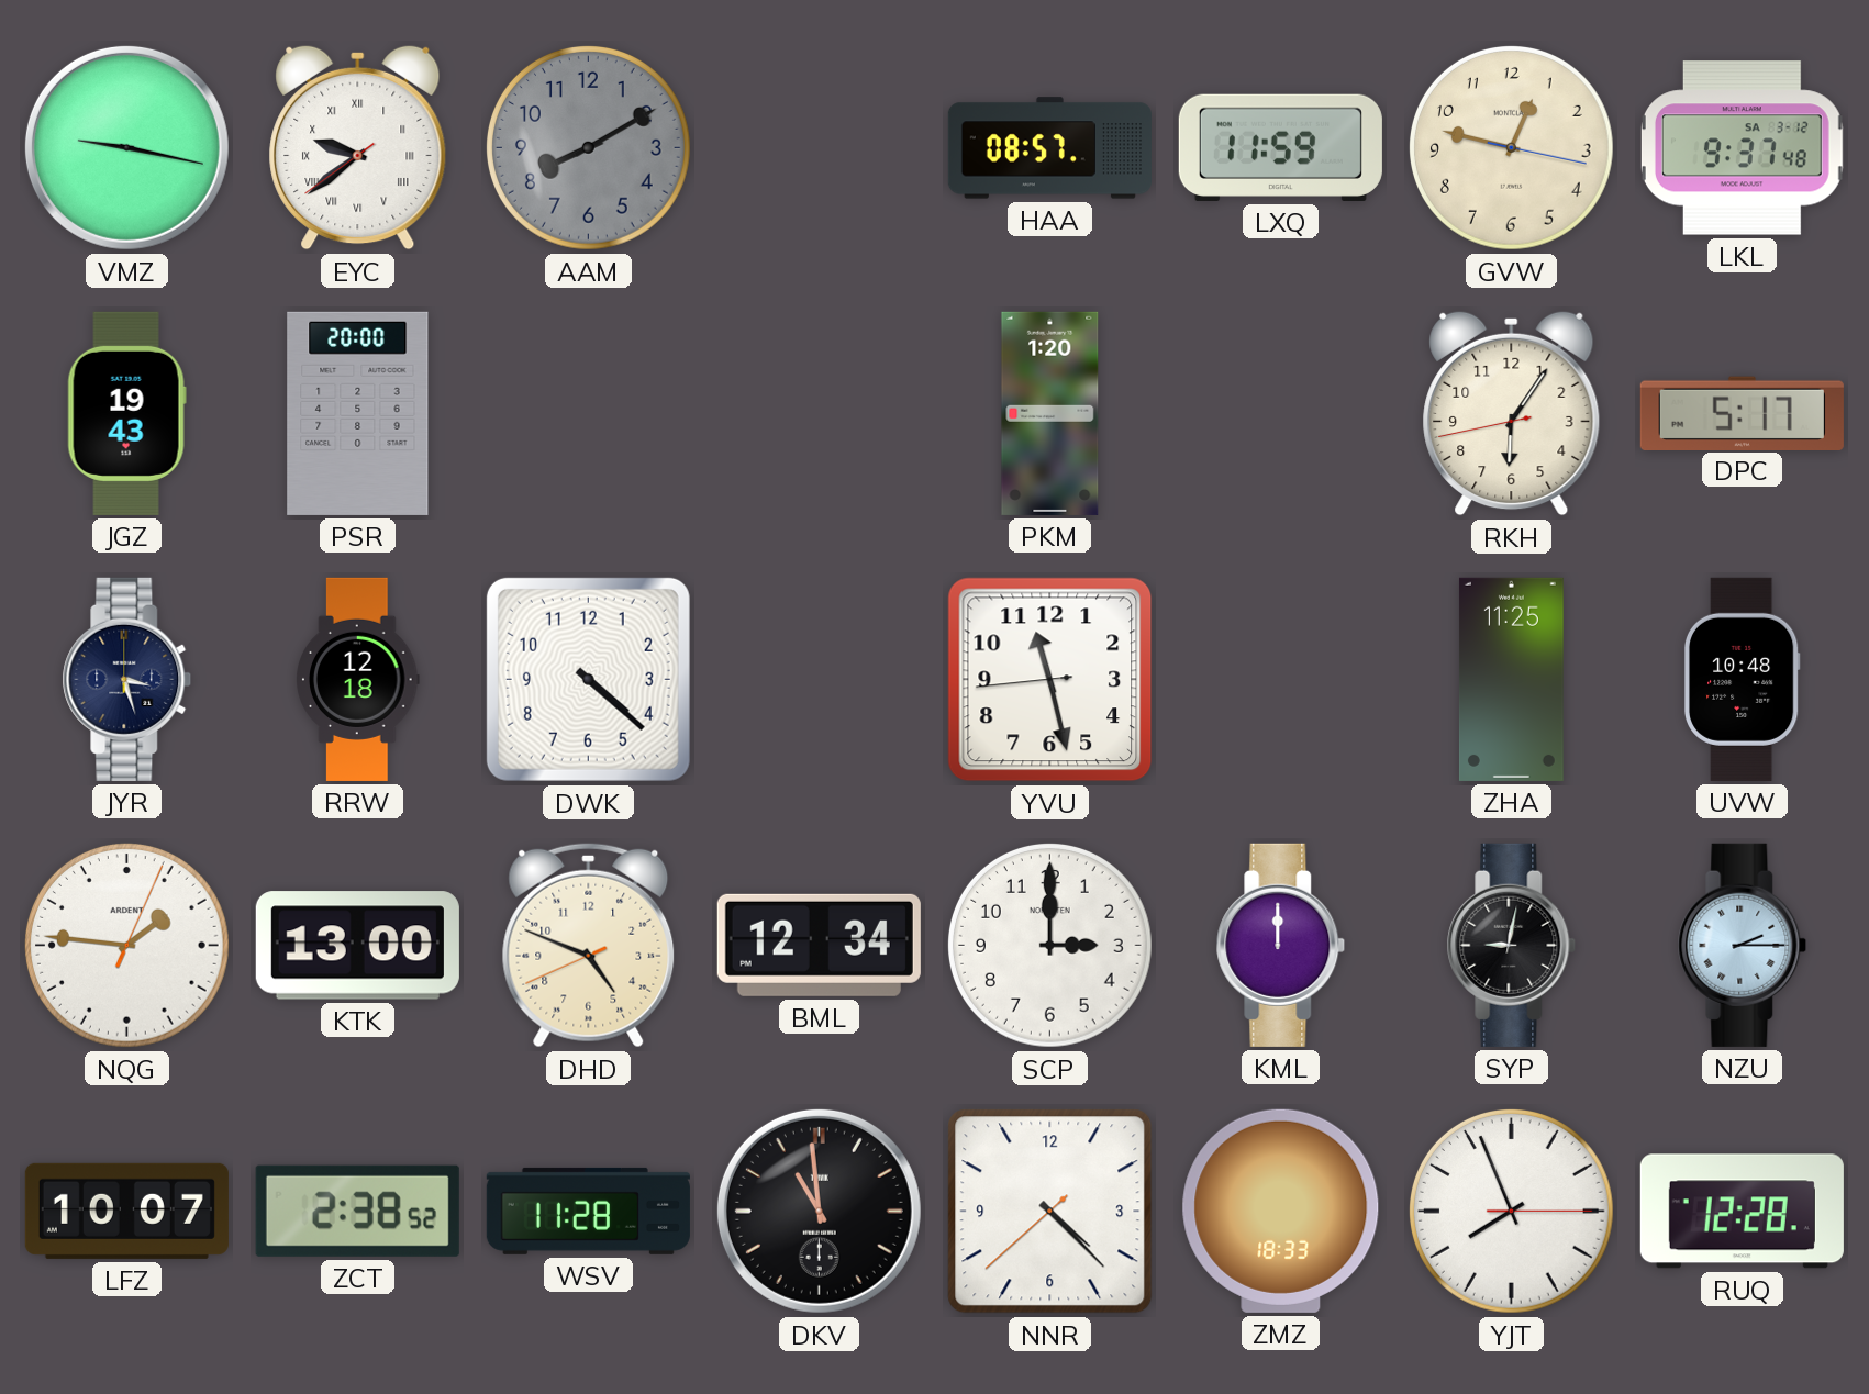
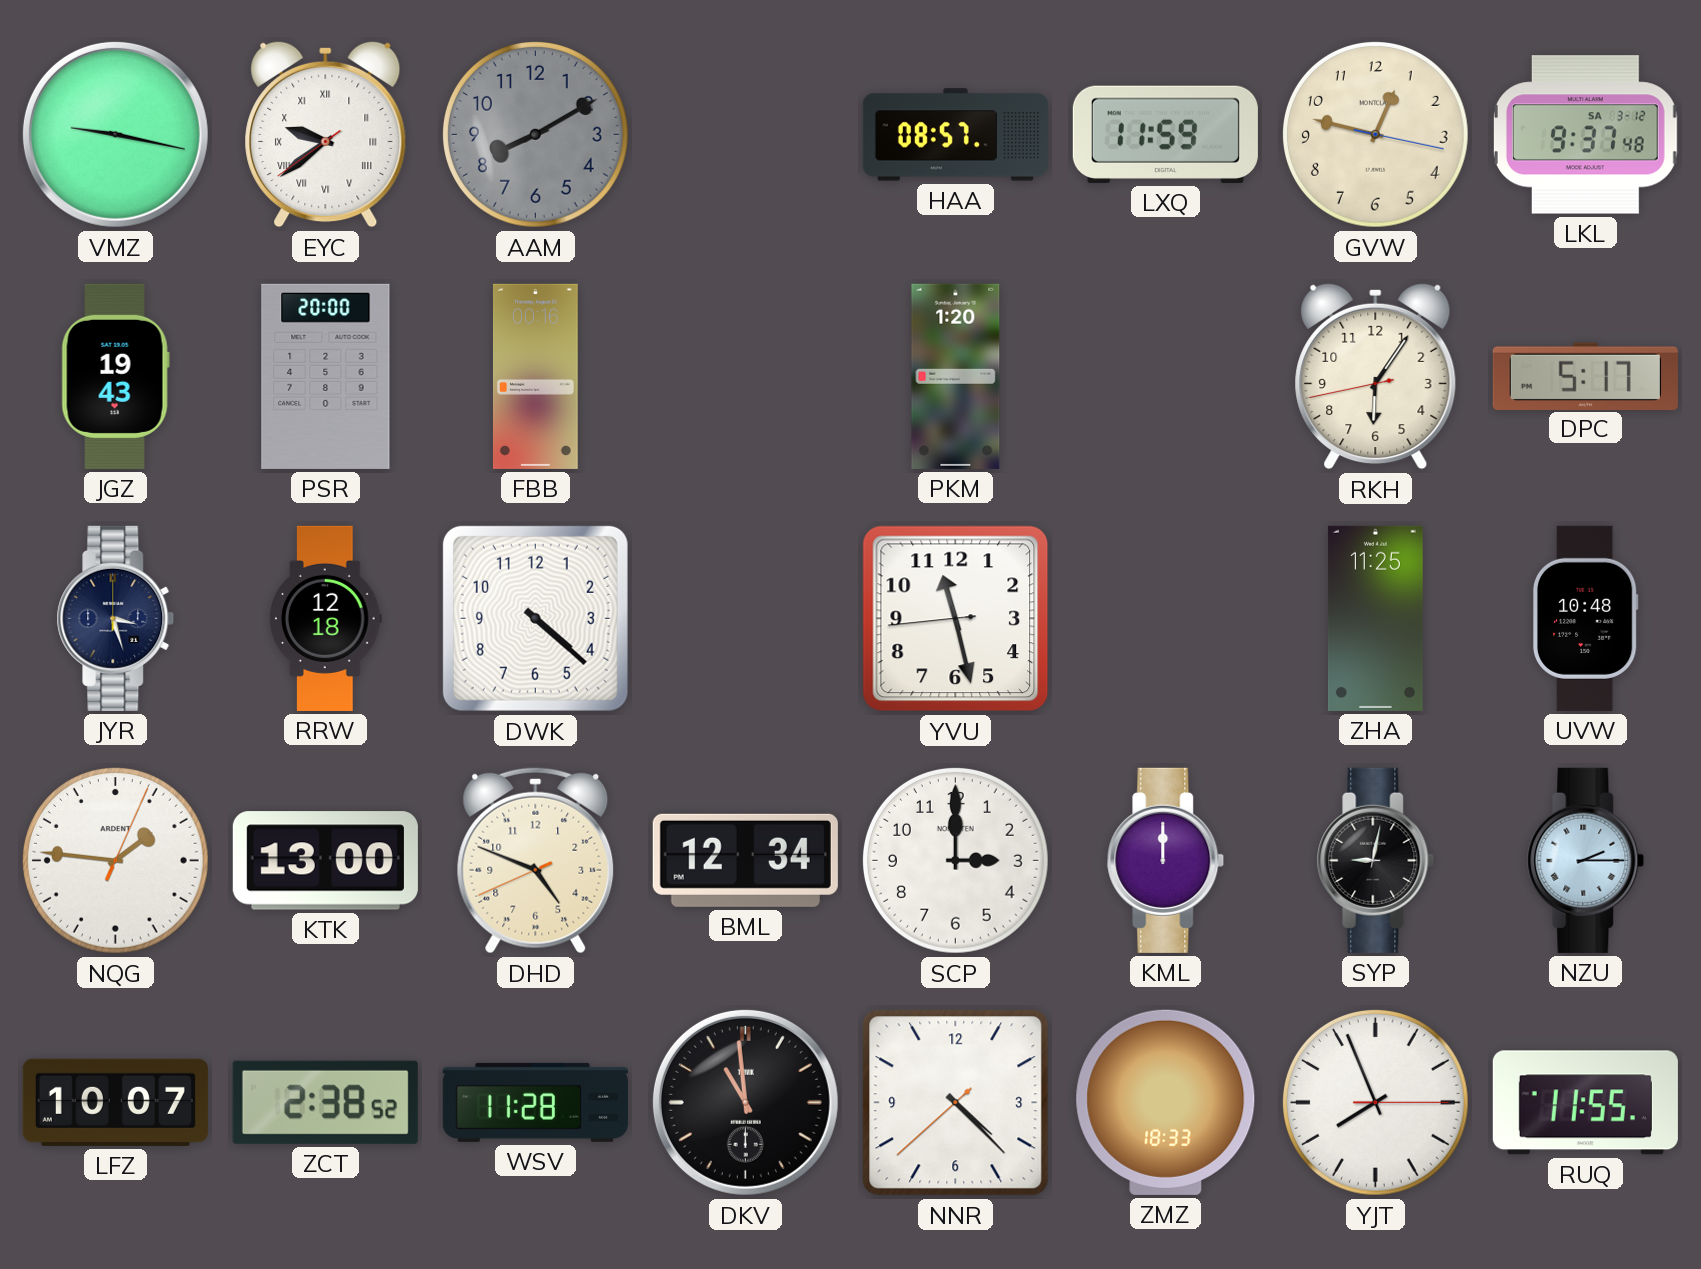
FBB: none -> 00:16 (535, 376)
RUQ: 12:28 -> 11:55 (1585, 1103)
